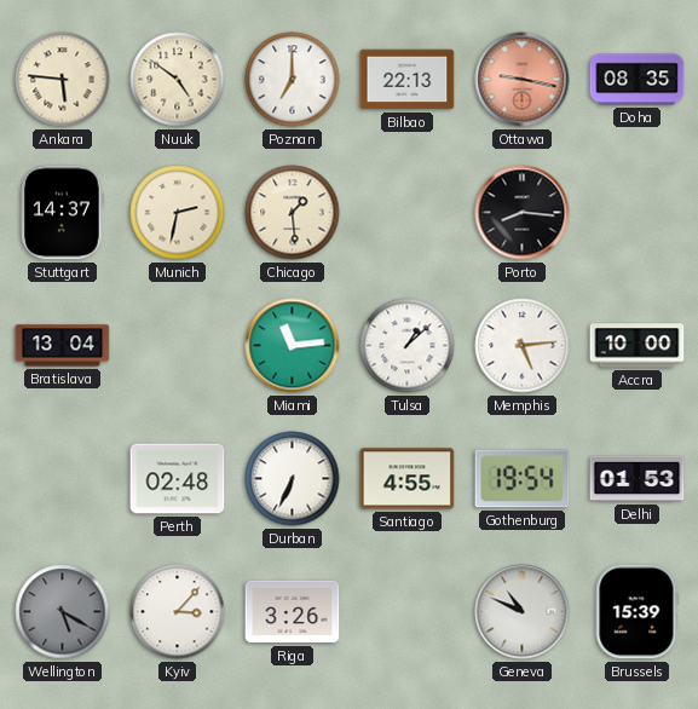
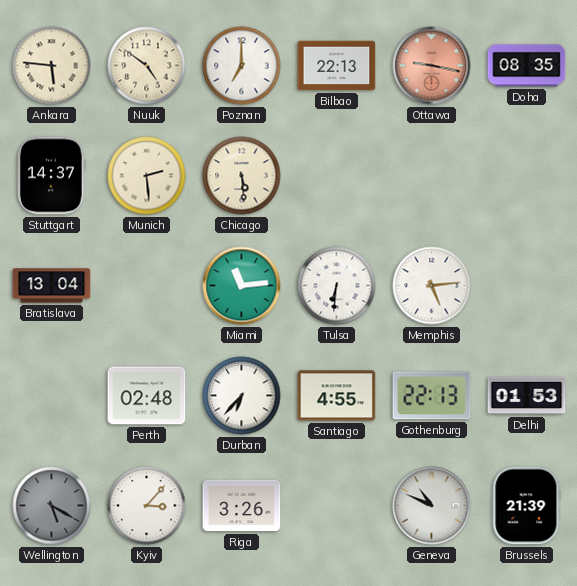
Munich: 2:32 -> 2:29 (147, 176)
Chicago: 1:29 -> 5:29 (242, 176)
Porto: 8:16 -> none (523, 213)
Tulsa: 1:08 -> 6:31 (337, 286)
Accra: 10:00 -> none (638, 346)
Durban: 6:34 -> 6:37 (242, 396)
Gothenburg: 19:54 -> 22:13 (432, 396)
Brussels: 15:39 -> 21:39 (527, 506)
